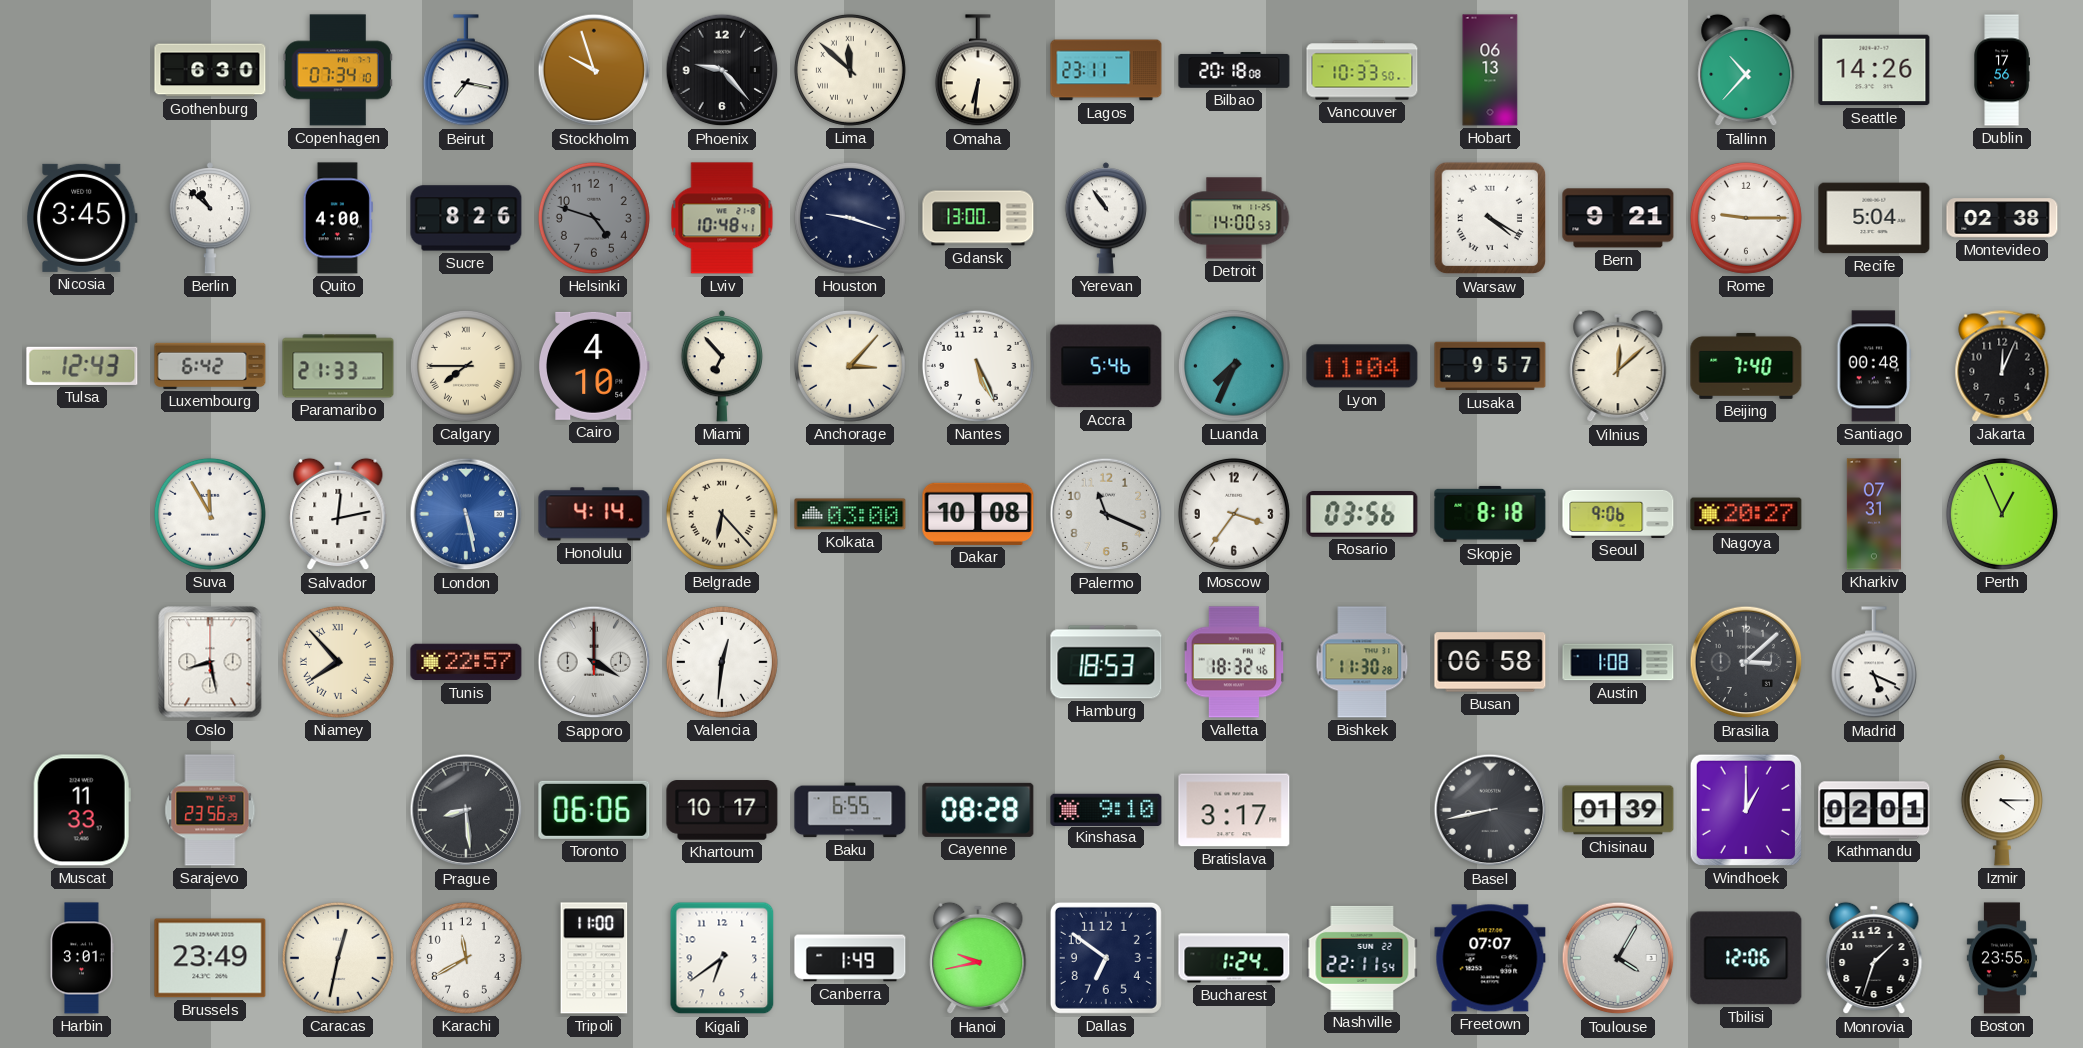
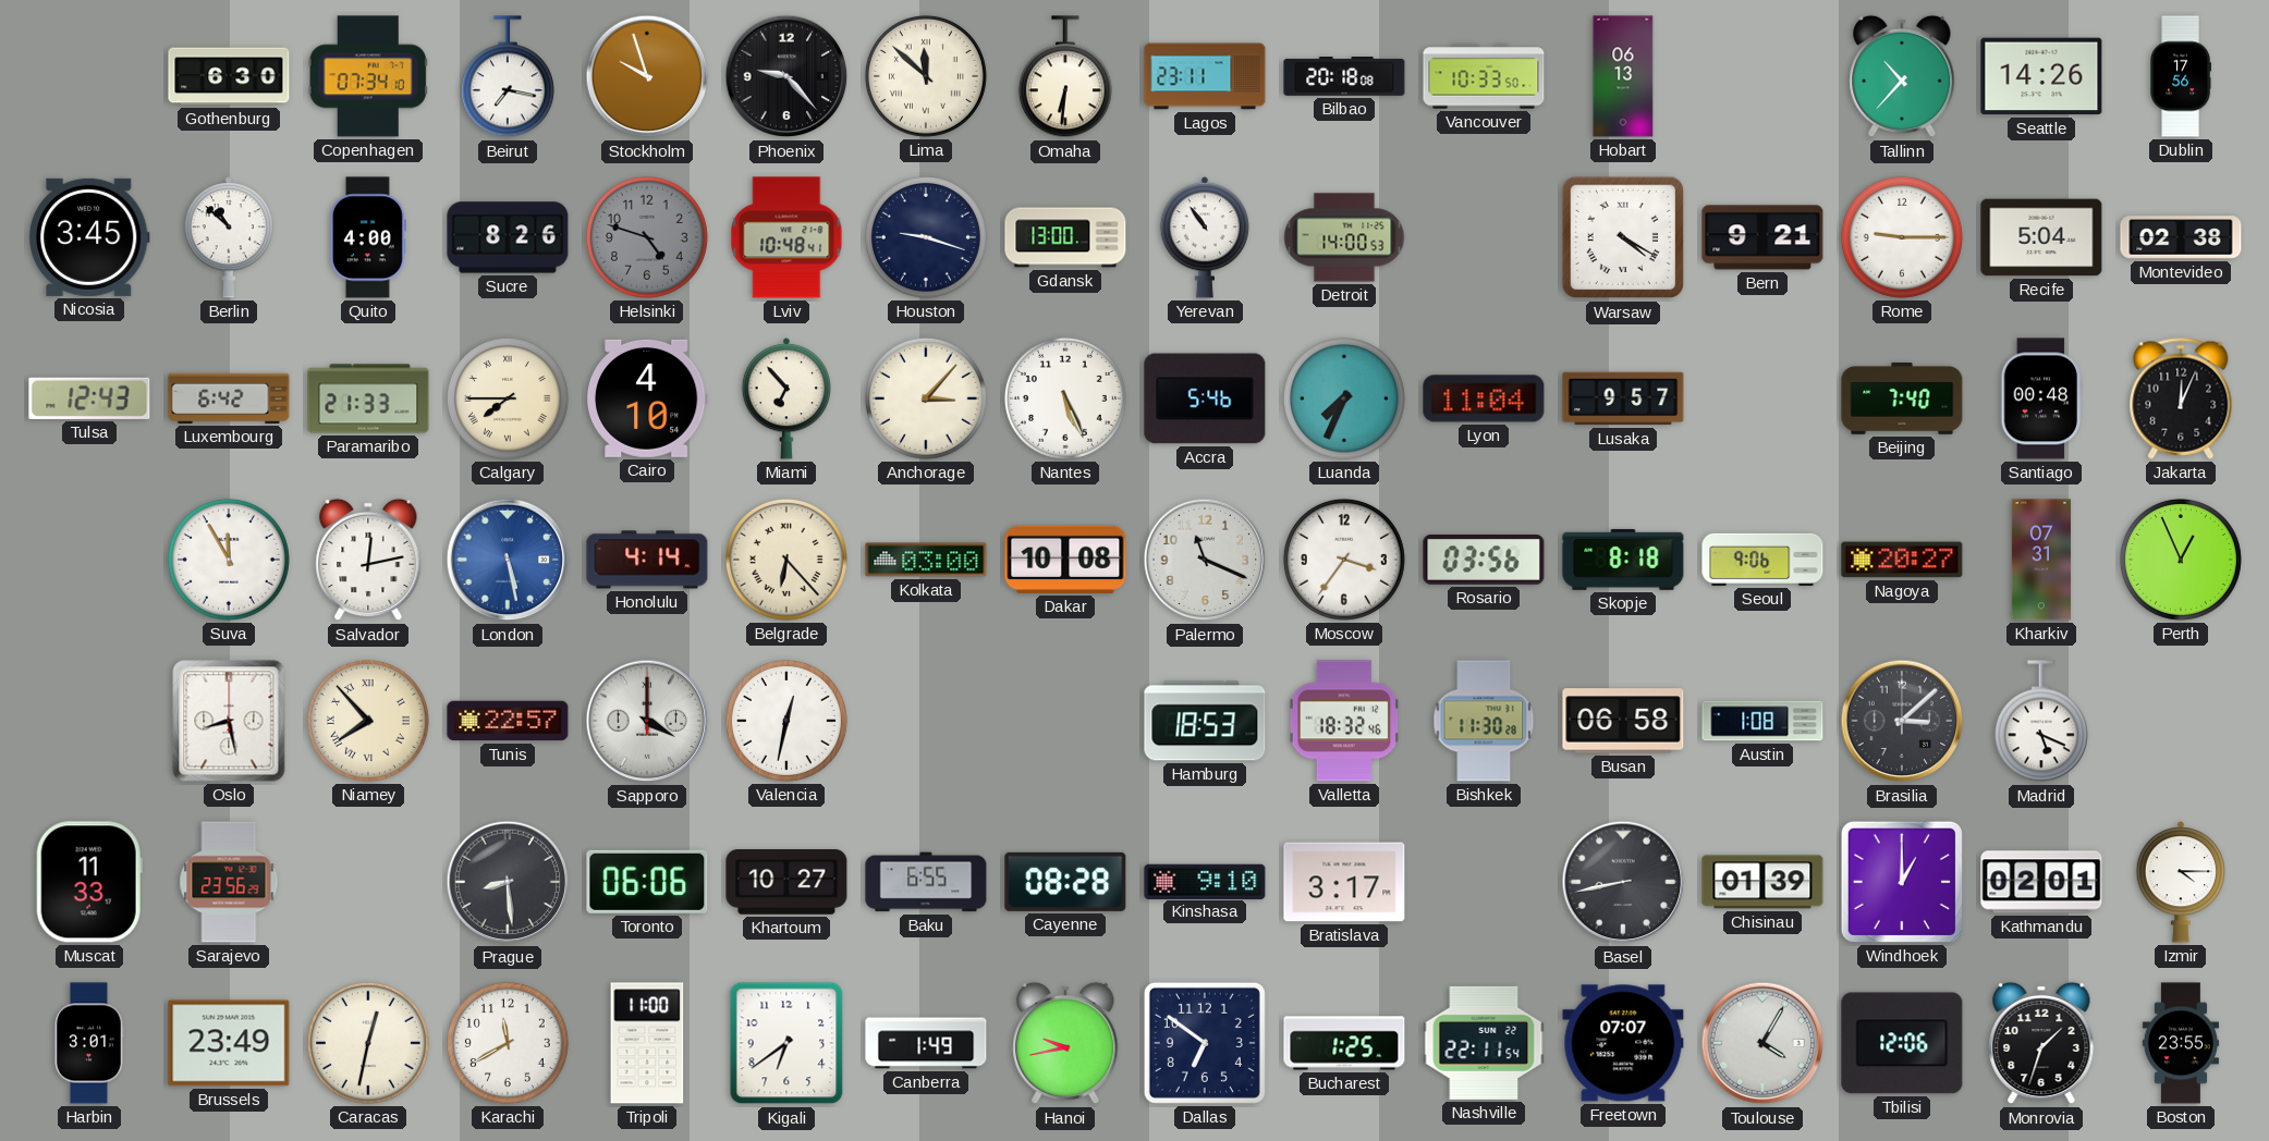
Vilnius: 12:08 -> none (1618, 366)
Valencia: 12:31 -> 12:32 (786, 721)
Khartoum: 10:17 -> 10:27 (786, 882)
Bucharest: 1:24 -> 1:25 (1344, 1043)
